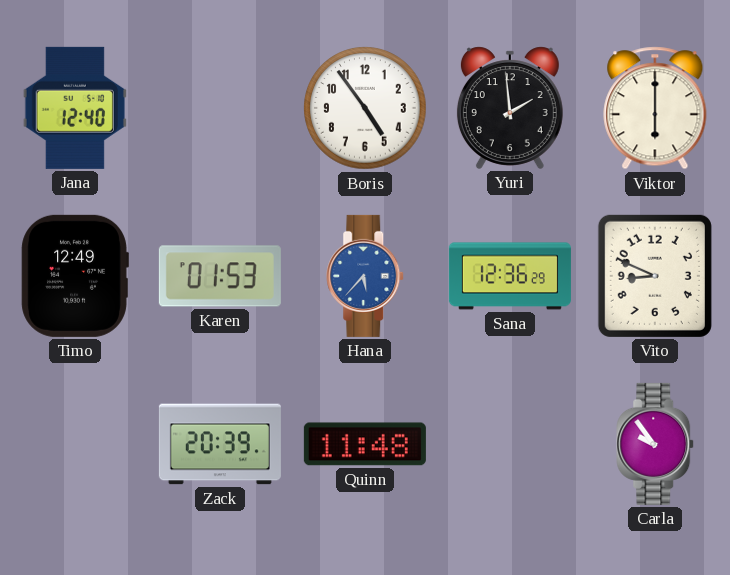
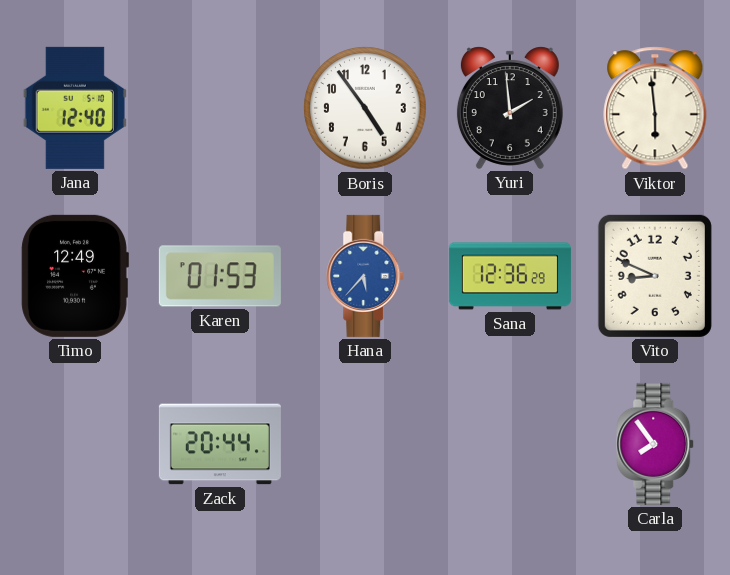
Viktor: 6:00 -> 5:59 (655, 108)
Zack: 20:39 -> 20:44 (220, 444)
Quinn: 11:48 -> none (365, 444)
Carla: 9:54 -> 7:54 (656, 444)
